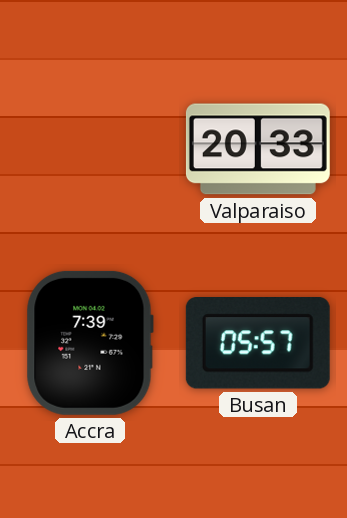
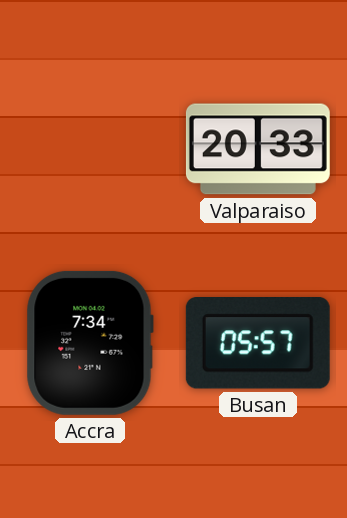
Accra: 7:39 -> 7:34 (90, 343)
